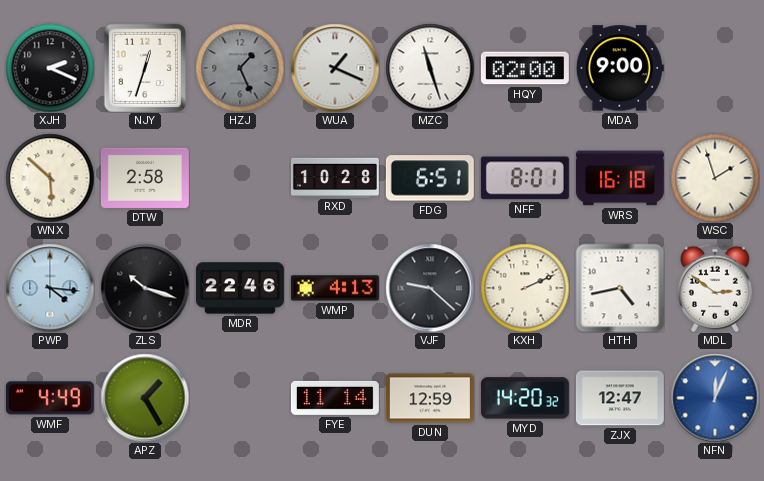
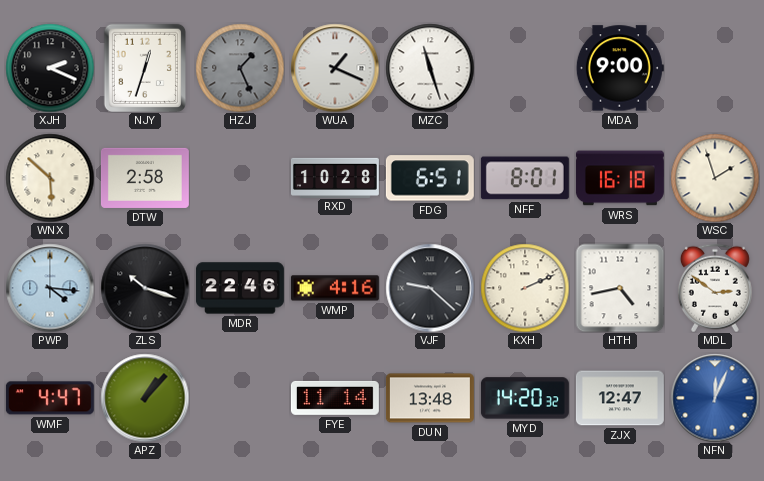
HQY: 02:00 -> none (525, 68)
WMP: 4:13 -> 4:16 (335, 288)
WMF: 4:49 -> 4:47 (50, 398)
APZ: 1:25 -> 1:07 (145, 398)
DUN: 12:59 -> 13:48 (430, 398)
